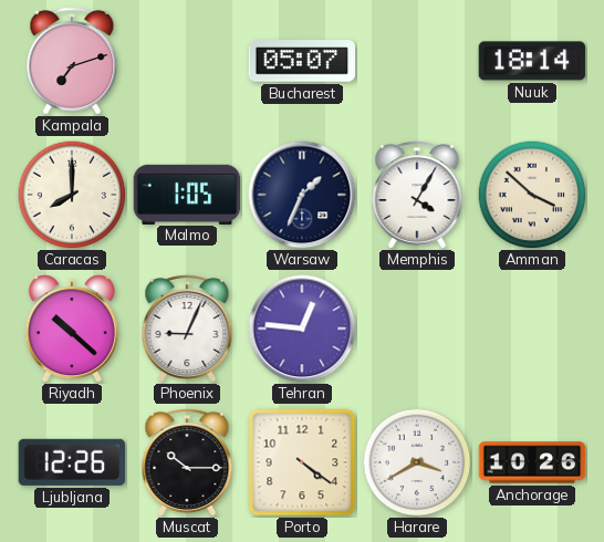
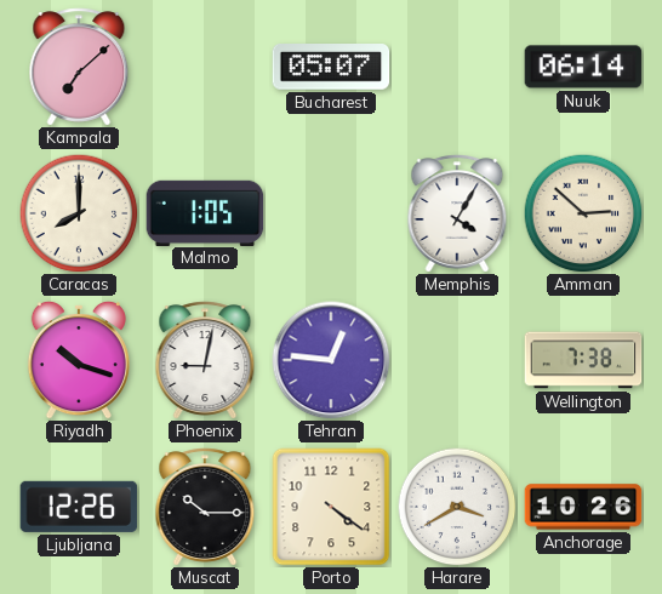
Kampala: 7:12 -> 7:08 (79, 67)
Nuuk: 18:14 -> 06:14 (583, 67)
Warsaw: 1:34 -> none (302, 195)
Amman: 3:52 -> 2:52 (583, 213)
Riyadh: 10:22 -> 10:18 (79, 360)
Phoenix: 9:04 -> 9:02 (205, 360)
Wellington: none -> 7:38 (583, 360)
